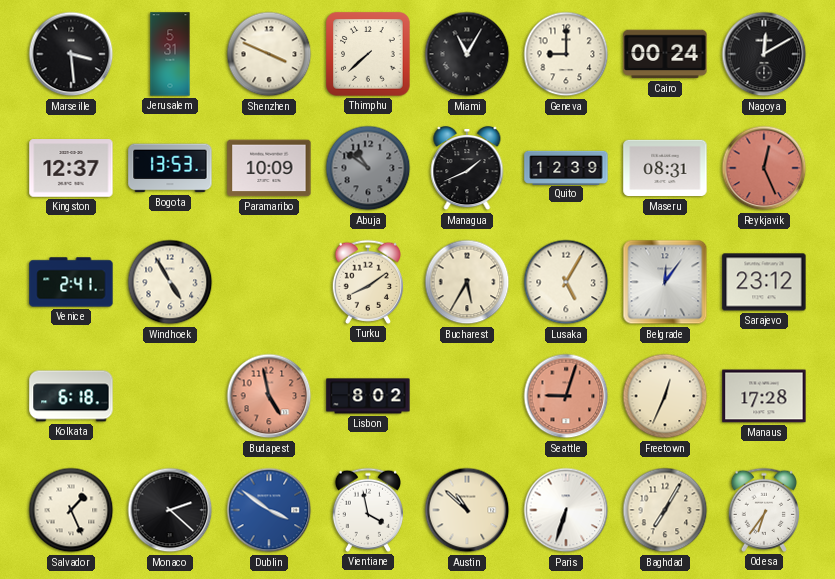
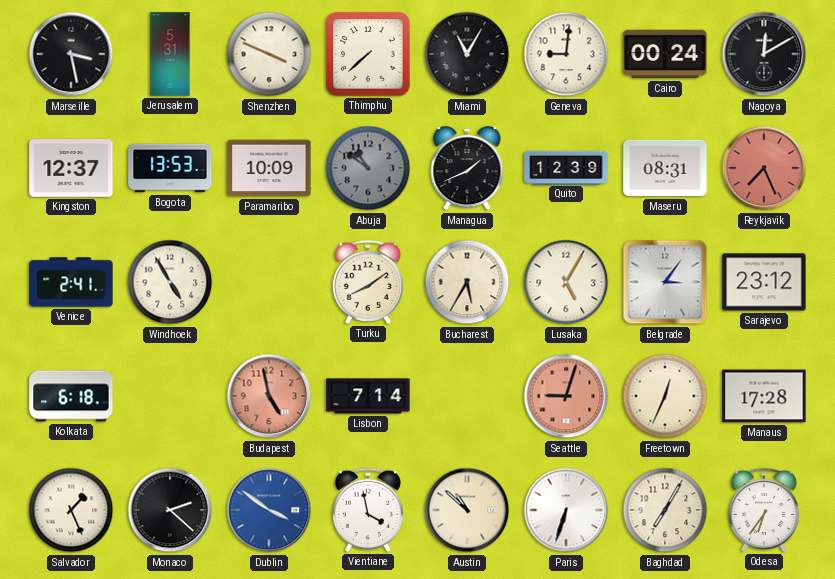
Marseille: 3:29 -> 3:28 (71, 54)
Geneva: 9:00 -> 9:01 (566, 54)
Reykjavik: 12:26 -> 7:26 (764, 168)
Belgrade: 12:06 -> 3:06 (665, 282)
Lisbon: 8:02 -> 7:14 (368, 396)
